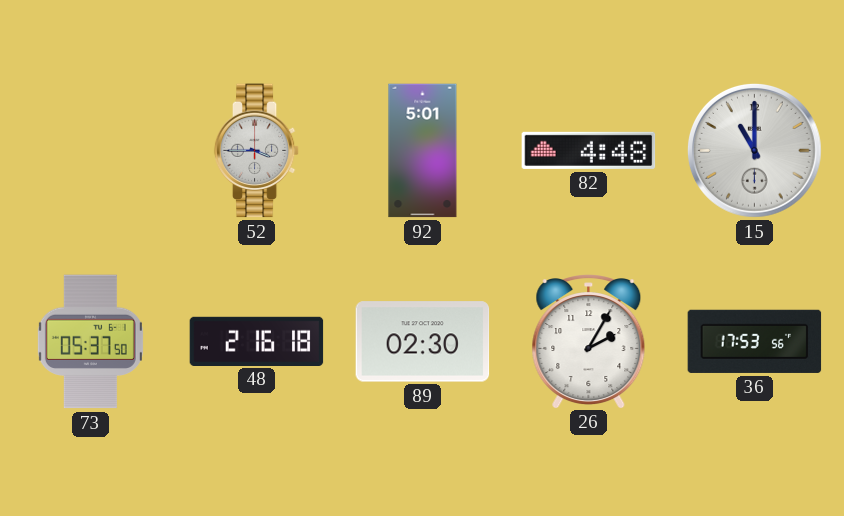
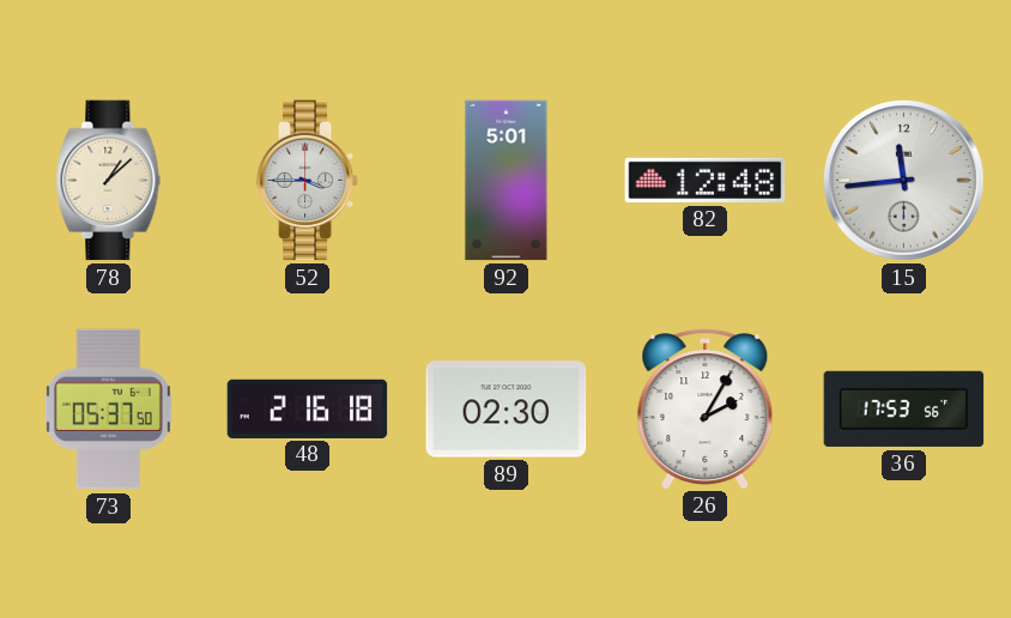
78: none -> 1:08 (109, 181)
82: 4:48 -> 12:48 (706, 180)
15: 11:00 -> 11:44 (904, 181)
